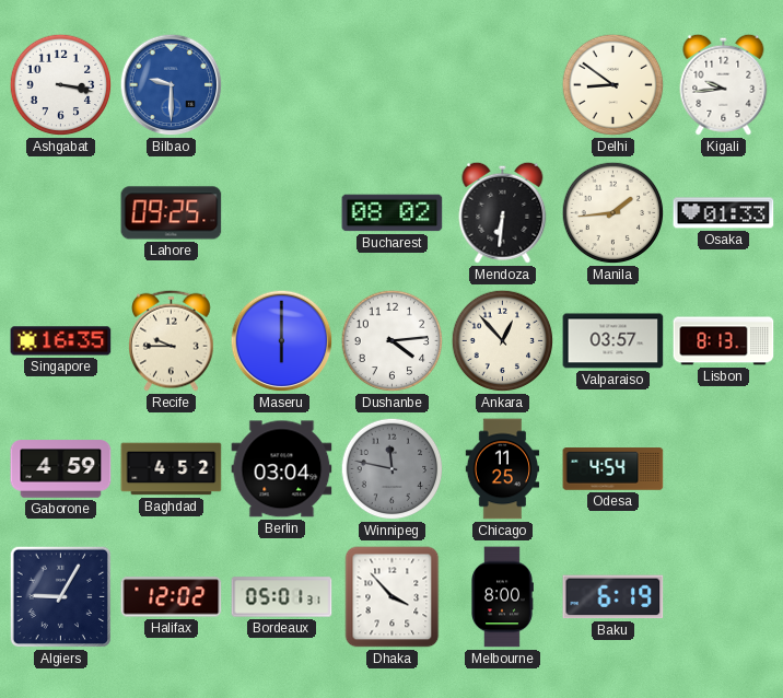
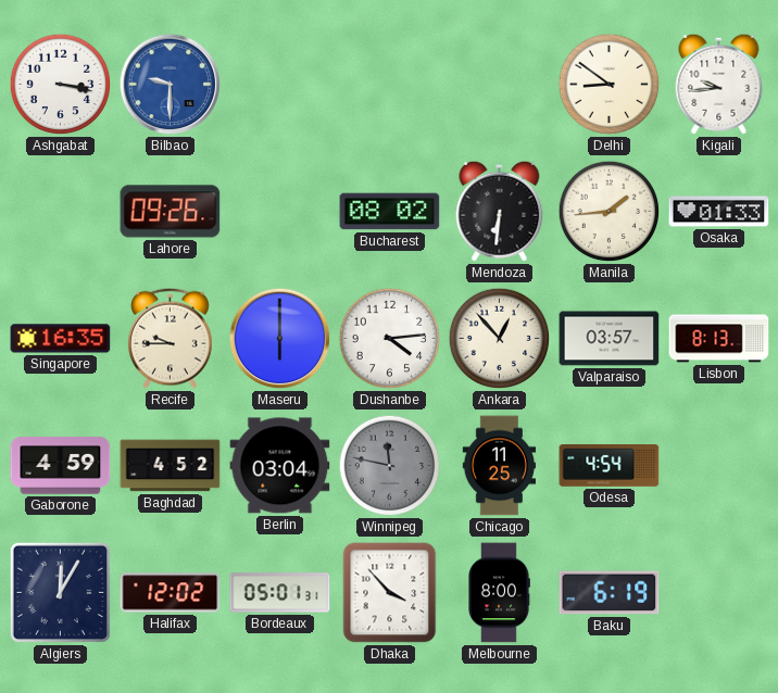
Lahore: 09:25 -> 09:26 (171, 212)
Algiers: 9:05 -> 12:05 (61, 593)
